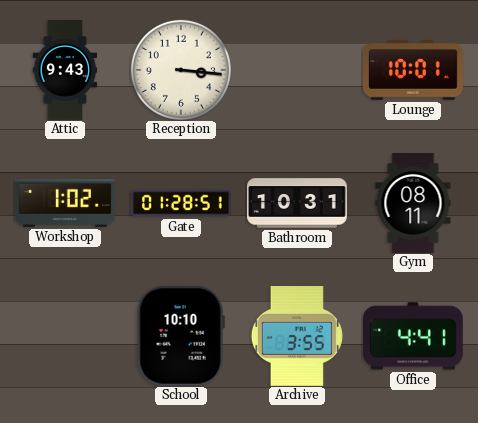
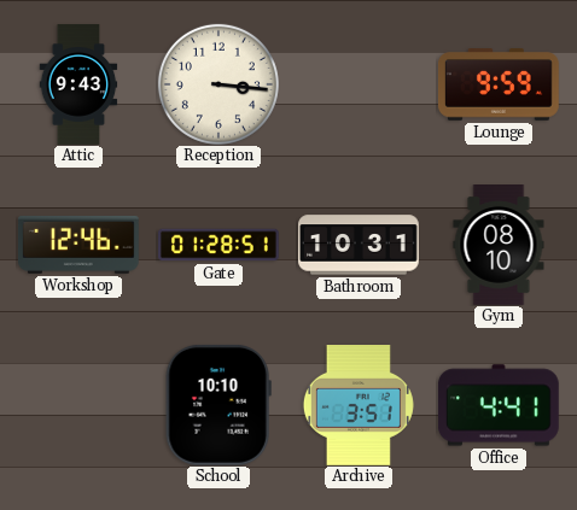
Lounge: 10:01 -> 9:59 (499, 86)
Workshop: 1:02 -> 12:46 (78, 245)
Gym: 08:11 -> 08:10 (499, 246)
Archive: 3:55 -> 3:51 (359, 406)
